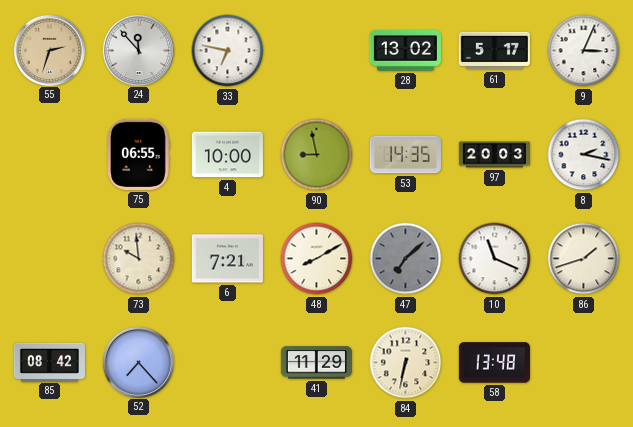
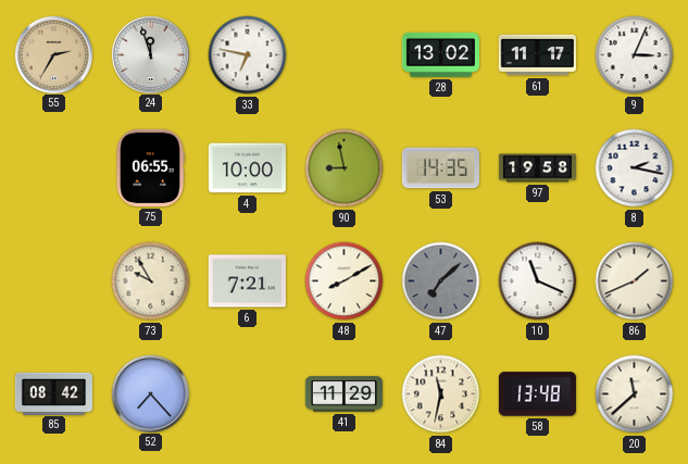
55: 2:33 -> 2:35 (53, 54)
24: 11:53 -> 11:57 (150, 54)
61: 5:17 -> 11:17 (537, 55)
97: 20:03 -> 19:58 (537, 168)
73: 9:59 -> 9:55 (151, 281)
86: 1:42 -> 1:41 (635, 281)
84: 6:32 -> 11:32 (441, 394)
20: none -> 11:38 (635, 394)
